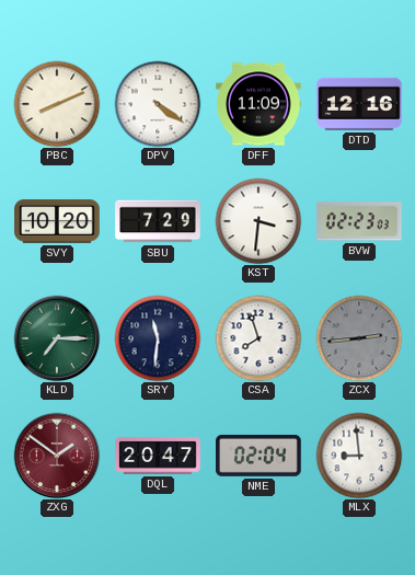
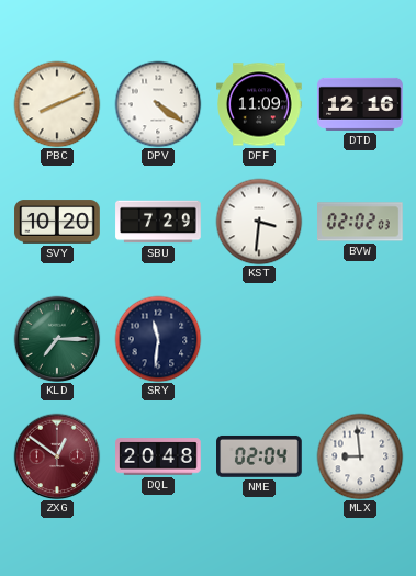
BVW: 02:23 -> 02:02 (361, 222)
CSA: 7:57 -> none (258, 338)
ZCX: 2:44 -> none (359, 338)
ZXG: 1:51 -> 12:51 (57, 456)
DQL: 20:47 -> 20:48 (158, 456)
